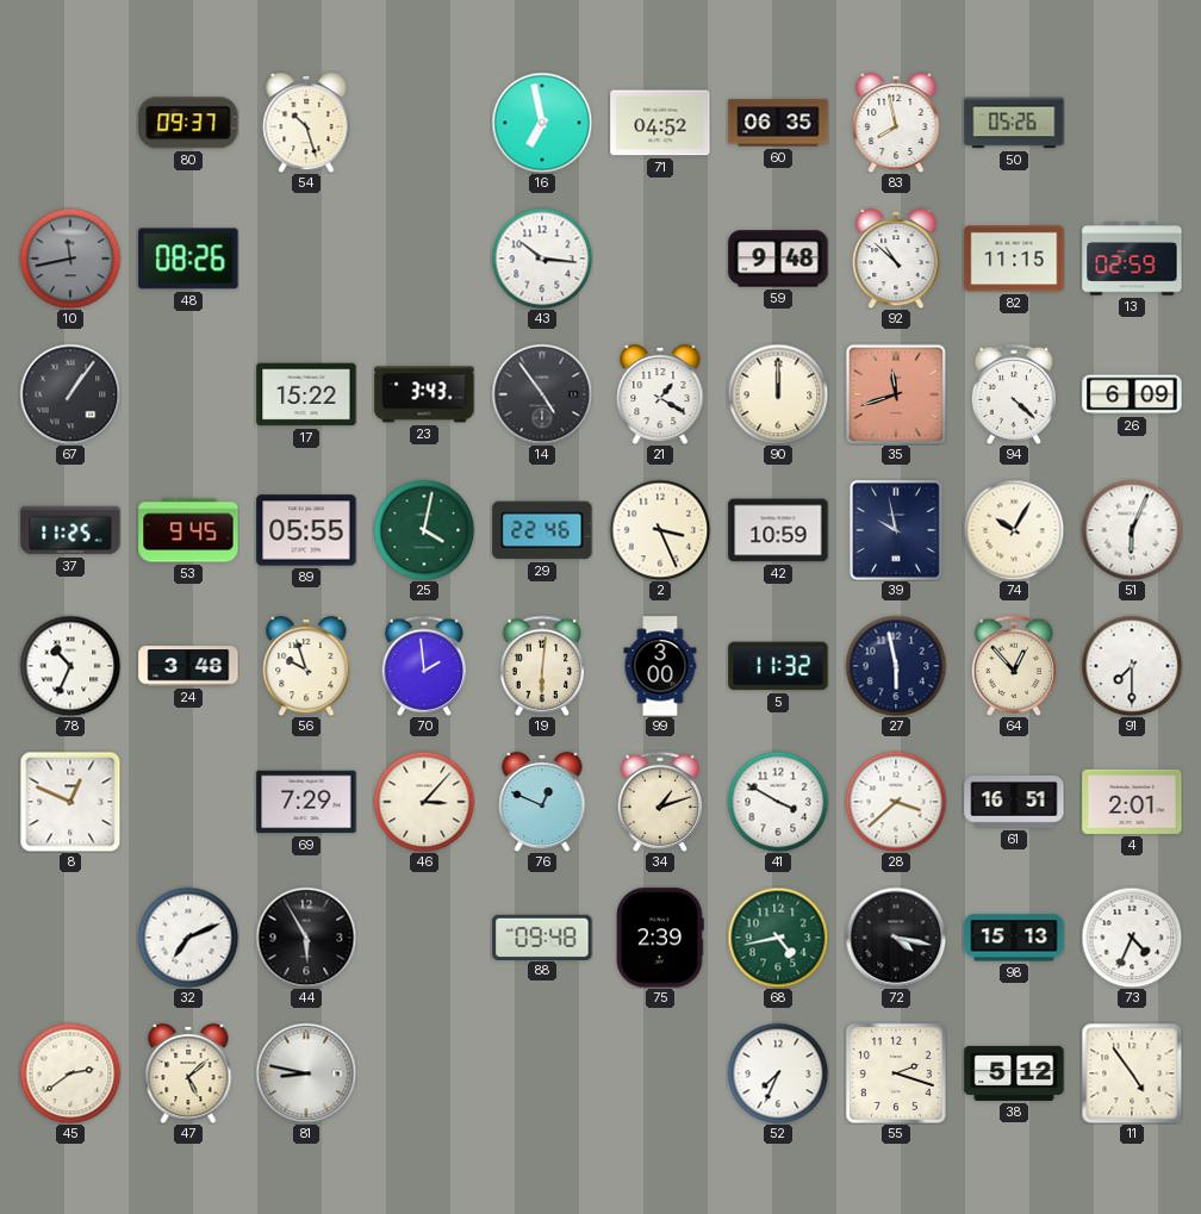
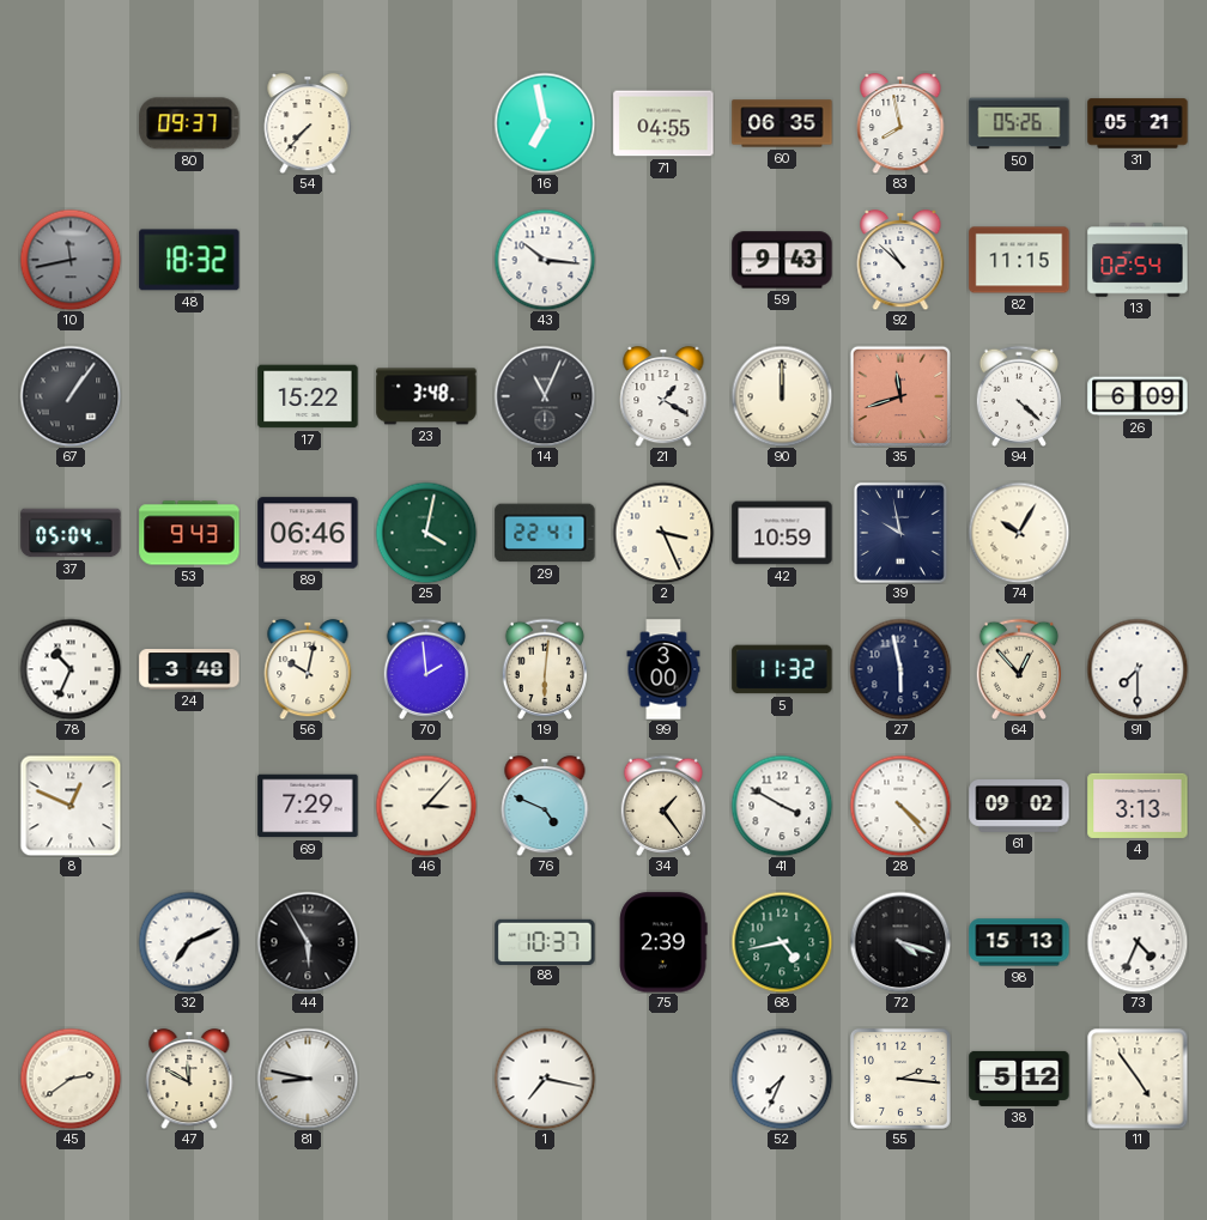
54: 10:27 -> 7:37 (308, 123)
71: 04:52 -> 04:55 (663, 123)
31: none -> 05:21 (1138, 123)
48: 08:26 -> 18:32 (189, 260)
59: 9:48 -> 9:43 (782, 260)
13: 02:59 -> 02:54 (1138, 260)
23: 3:43 -> 3:48 (426, 396)
14: 4:54 -> 11:04 (545, 396)
37: 11:25 -> 05:04 (71, 533)
53: 9:45 -> 9:43 (189, 533)
89: 05:55 -> 06:46 (308, 533)
29: 22:46 -> 22:41 (545, 533)
51: 6:04 -> none (1132, 530)
56: 9:57 -> 10:02 (308, 669)
76: 12:49 -> 4:49 (545, 806)
34: 1:12 -> 1:24 (662, 806)
28: 3:38 -> 4:23 (900, 806)
61: 16:51 -> 09:02 (1019, 806)
4: 2:01 -> 3:13 (1138, 806)
88: 09:48 -> 10:37 (545, 941)
72: 4:17 -> 4:18 (900, 942)
47: 5:08 -> 11:50 (189, 1079)
1: none -> 7:17 (545, 1079)
55: 2:18 -> 2:16 (900, 1079)
